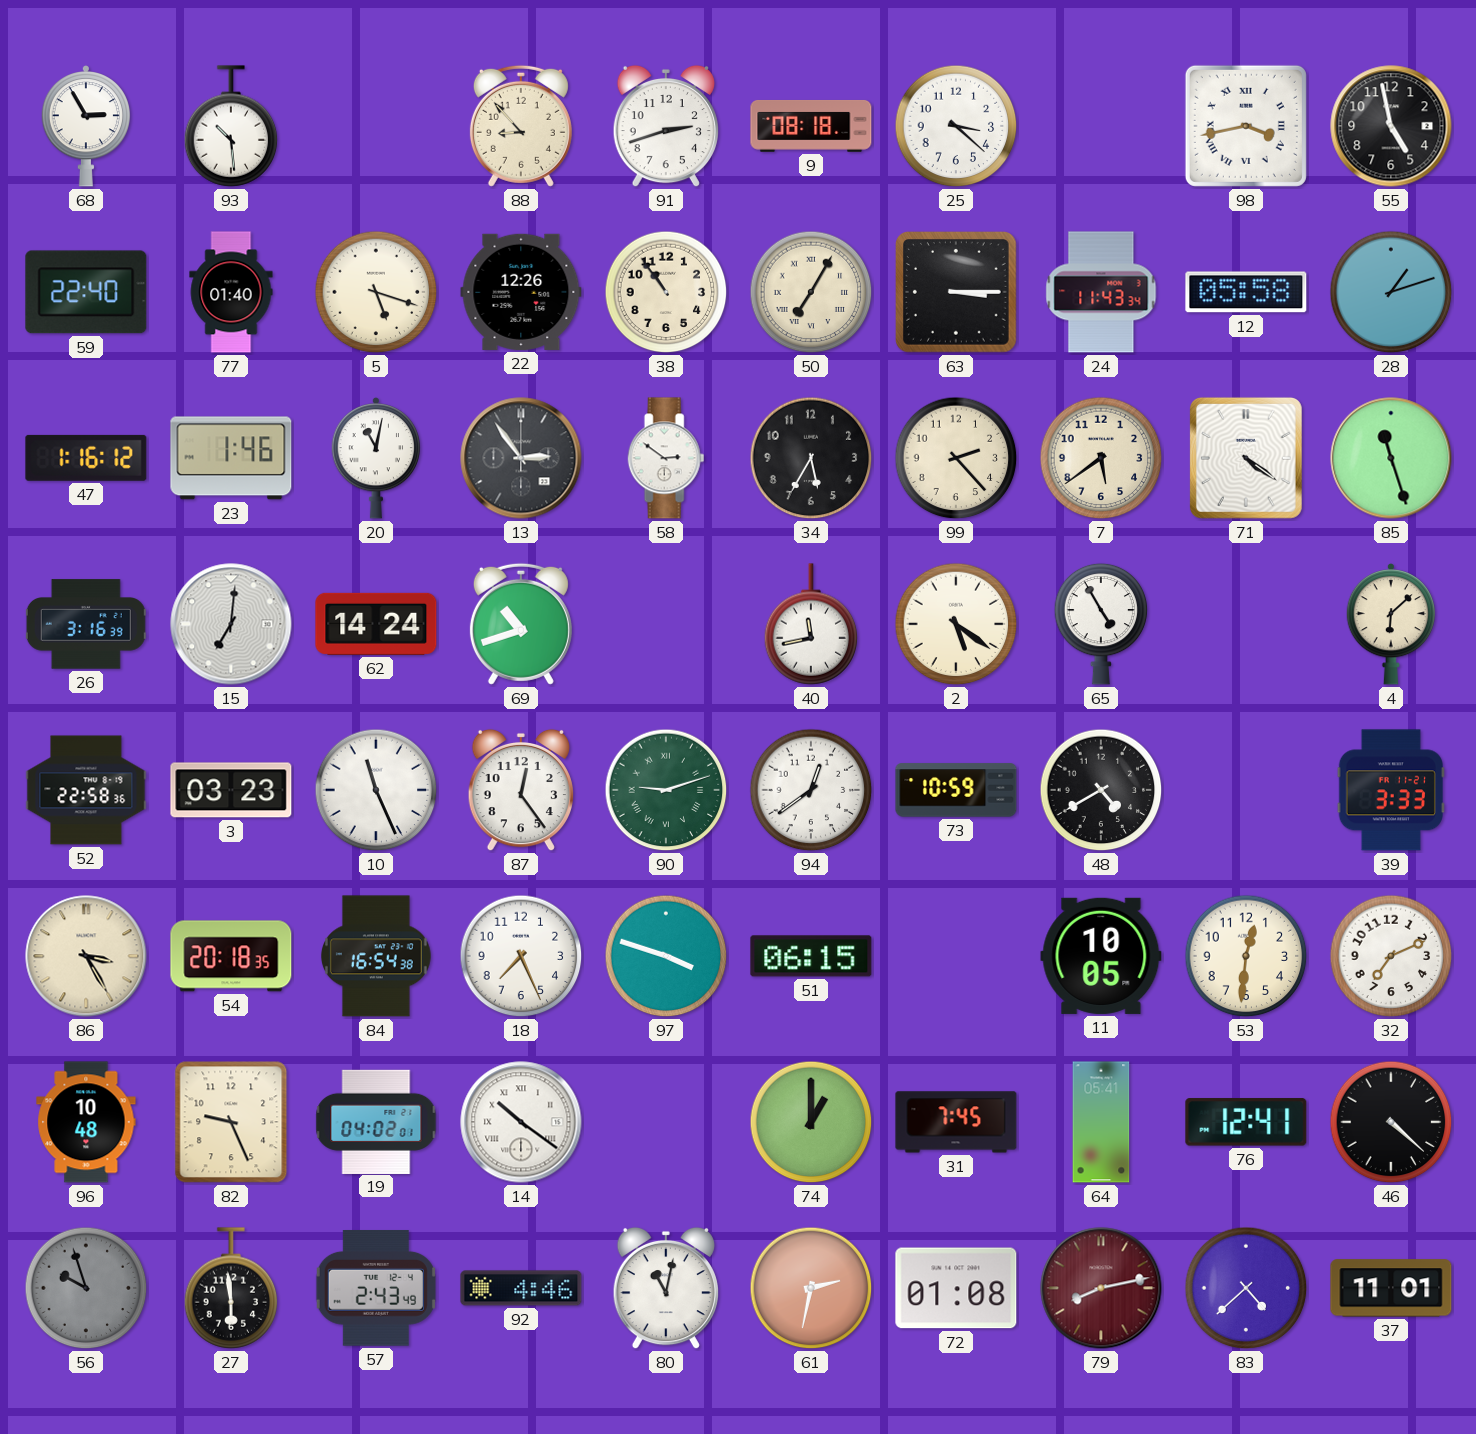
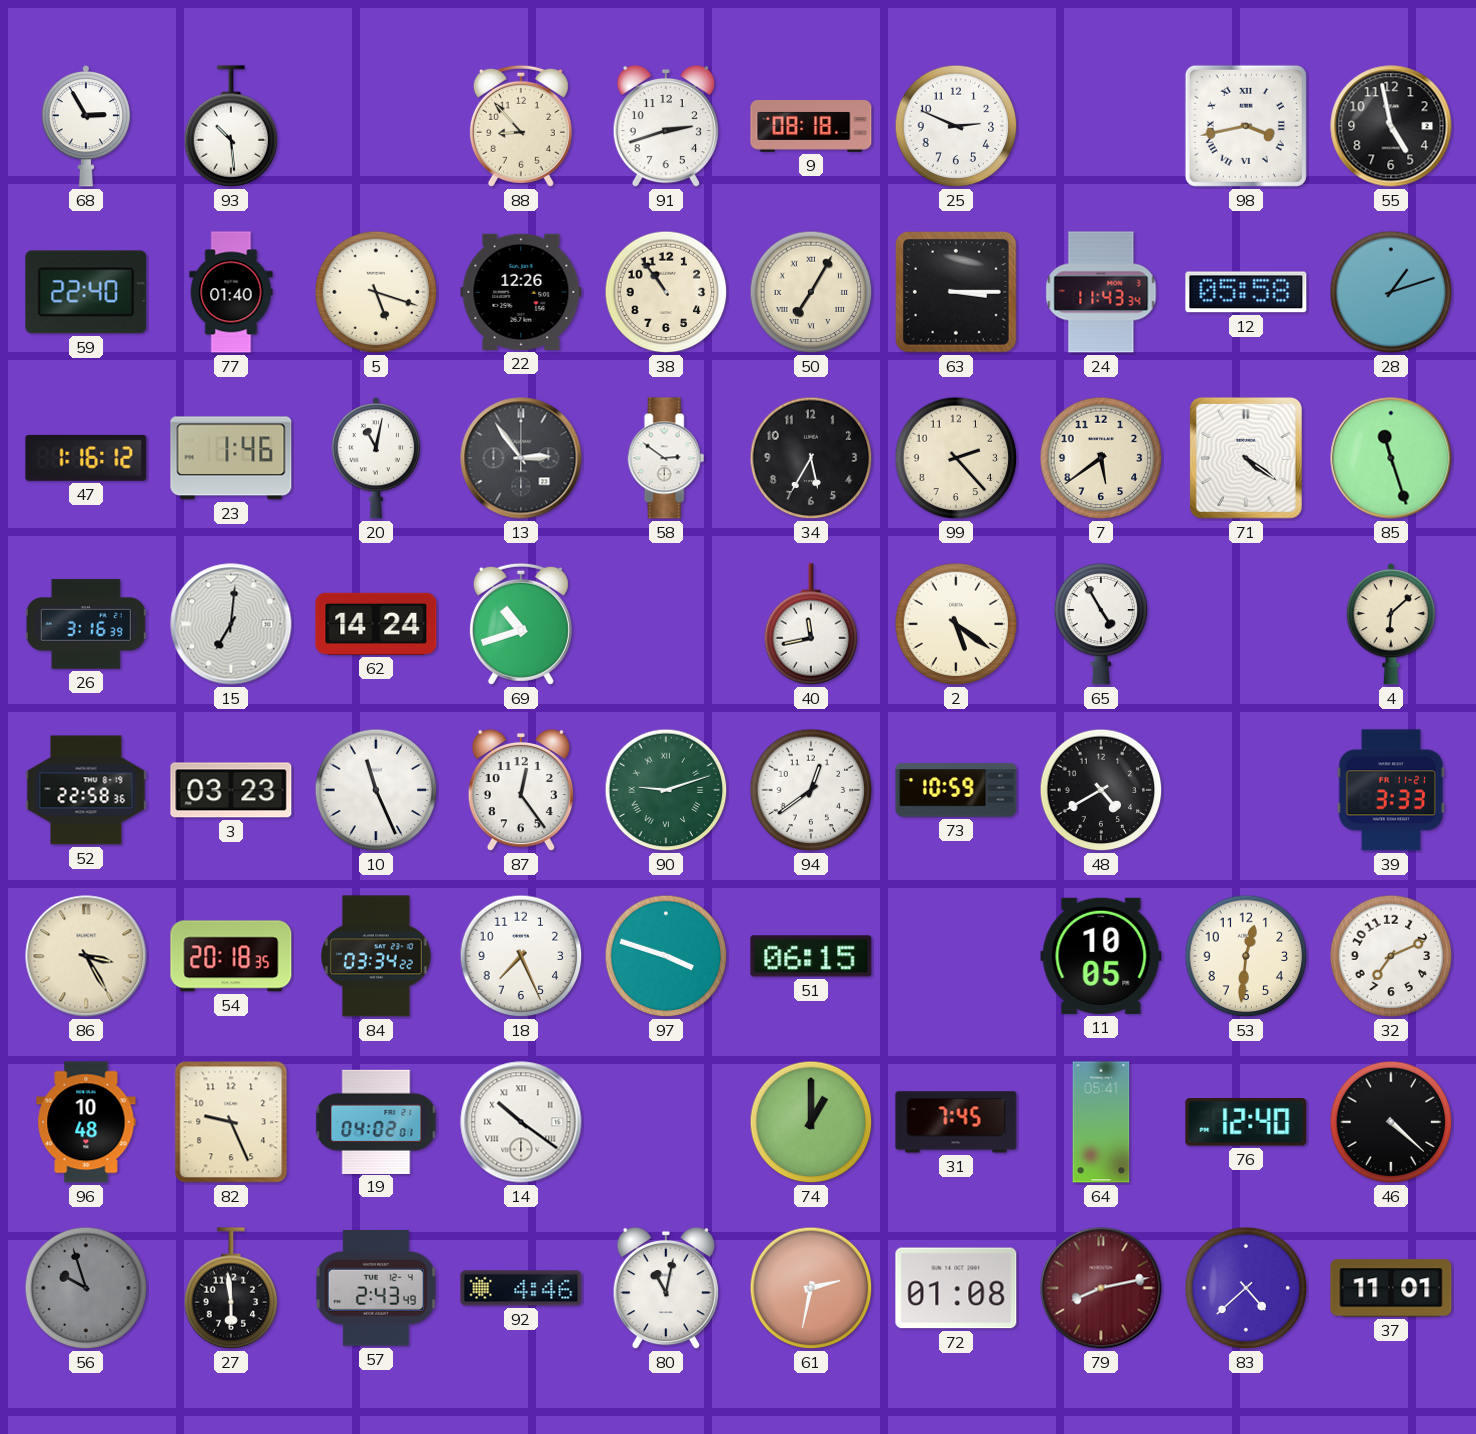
25: 3:22 -> 2:49 (956, 126)
84: 16:54 -> 03:34 (376, 956)
76: 12:41 -> 12:40 (1246, 1122)
